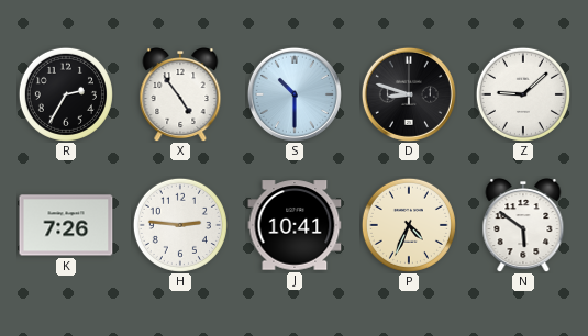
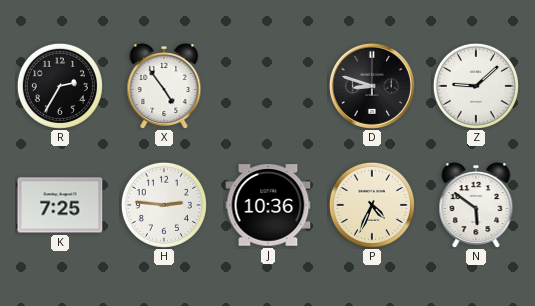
S: 10:30 -> none (295, 94)
K: 7:26 -> 7:25 (60, 205)
J: 10:41 -> 10:36 (268, 205)
